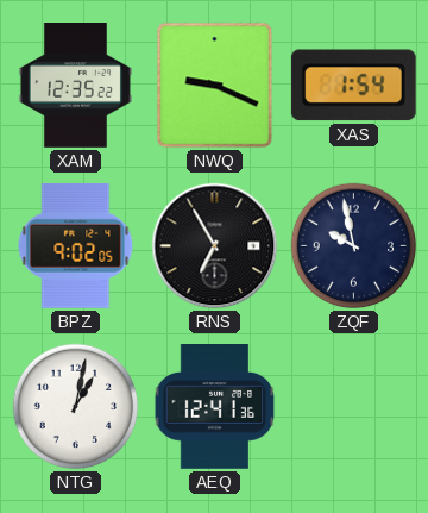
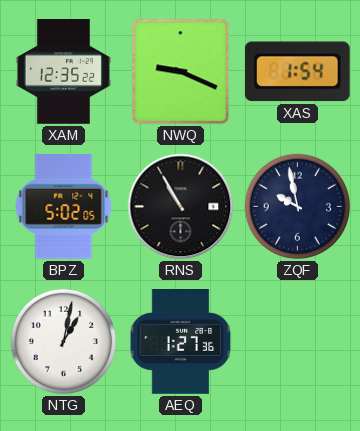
BPZ: 9:02 -> 5:02 (64, 206)
RNS: 6:55 -> 10:55 (181, 207)
AEQ: 12:41 -> 1:27 (181, 342)
